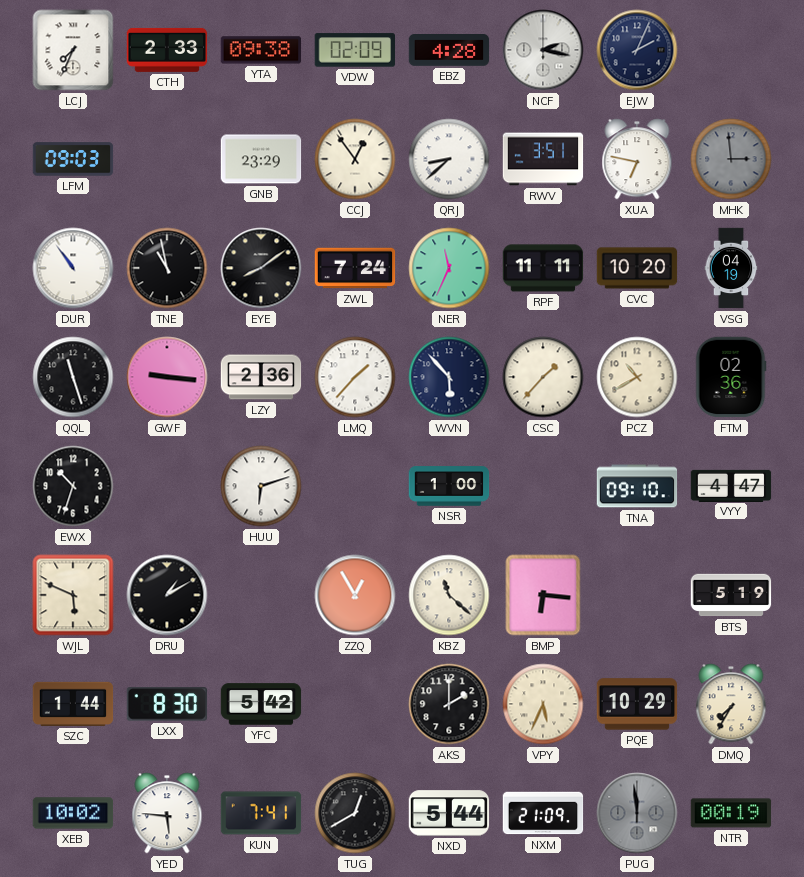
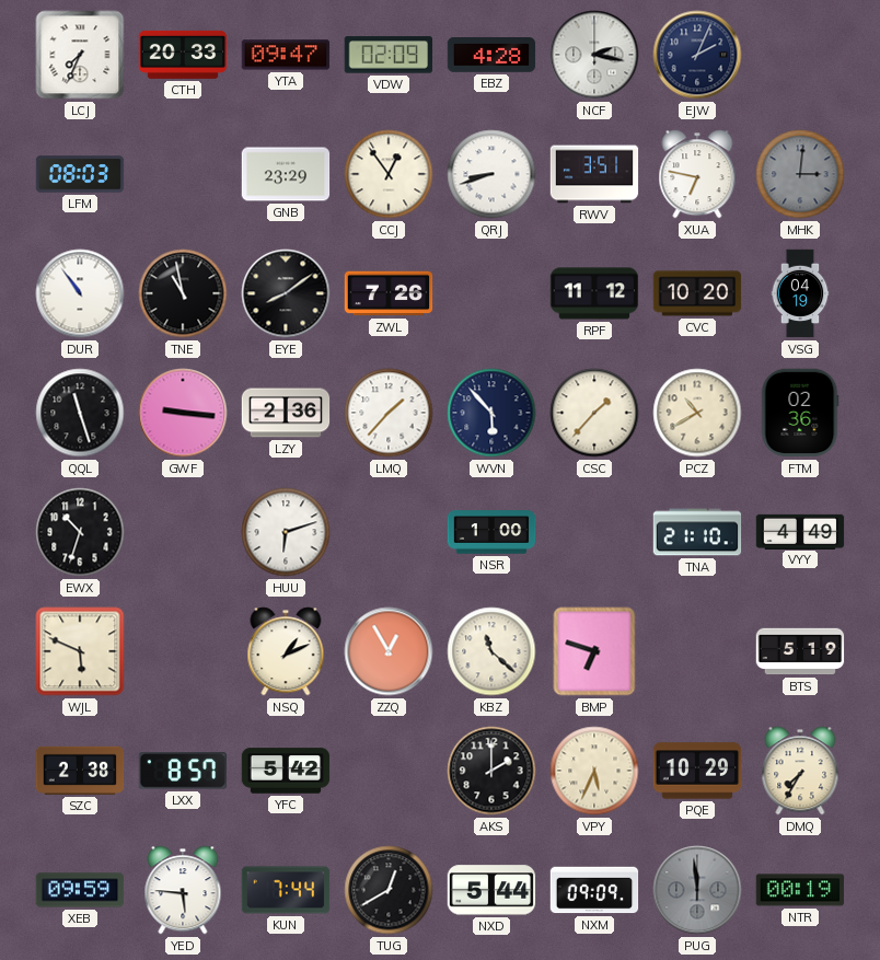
CTH: 2:33 -> 20:33 (183, 55)
YTA: 09:38 -> 09:47 (286, 55)
LFM: 09:03 -> 08:03 (80, 174)
QRJ: 8:38 -> 8:42 (491, 174)
MHK: 2:59 -> 3:01 (800, 174)
ZWL: 7:24 -> 7:26 (389, 293)
NER: 11:34 -> none (449, 268)
RPF: 11:11 -> 11:12 (594, 293)
TNA: 09:10 -> 21:10 (697, 532)
VYY: 4:47 -> 4:49 (800, 531)
DRU: 1:10 -> none (167, 595)
NSQ: none -> 1:11 (286, 651)
BMP: 6:16 -> 6:48 (594, 651)
SZC: 1:44 -> 2:38 (80, 771)
LXX: 8:30 -> 8:57 (183, 771)
XEB: 10:02 -> 09:59 (80, 890)
KUN: 7:41 -> 7:44 (286, 890)
NXM: 21:09 -> 09:09 (594, 890)
